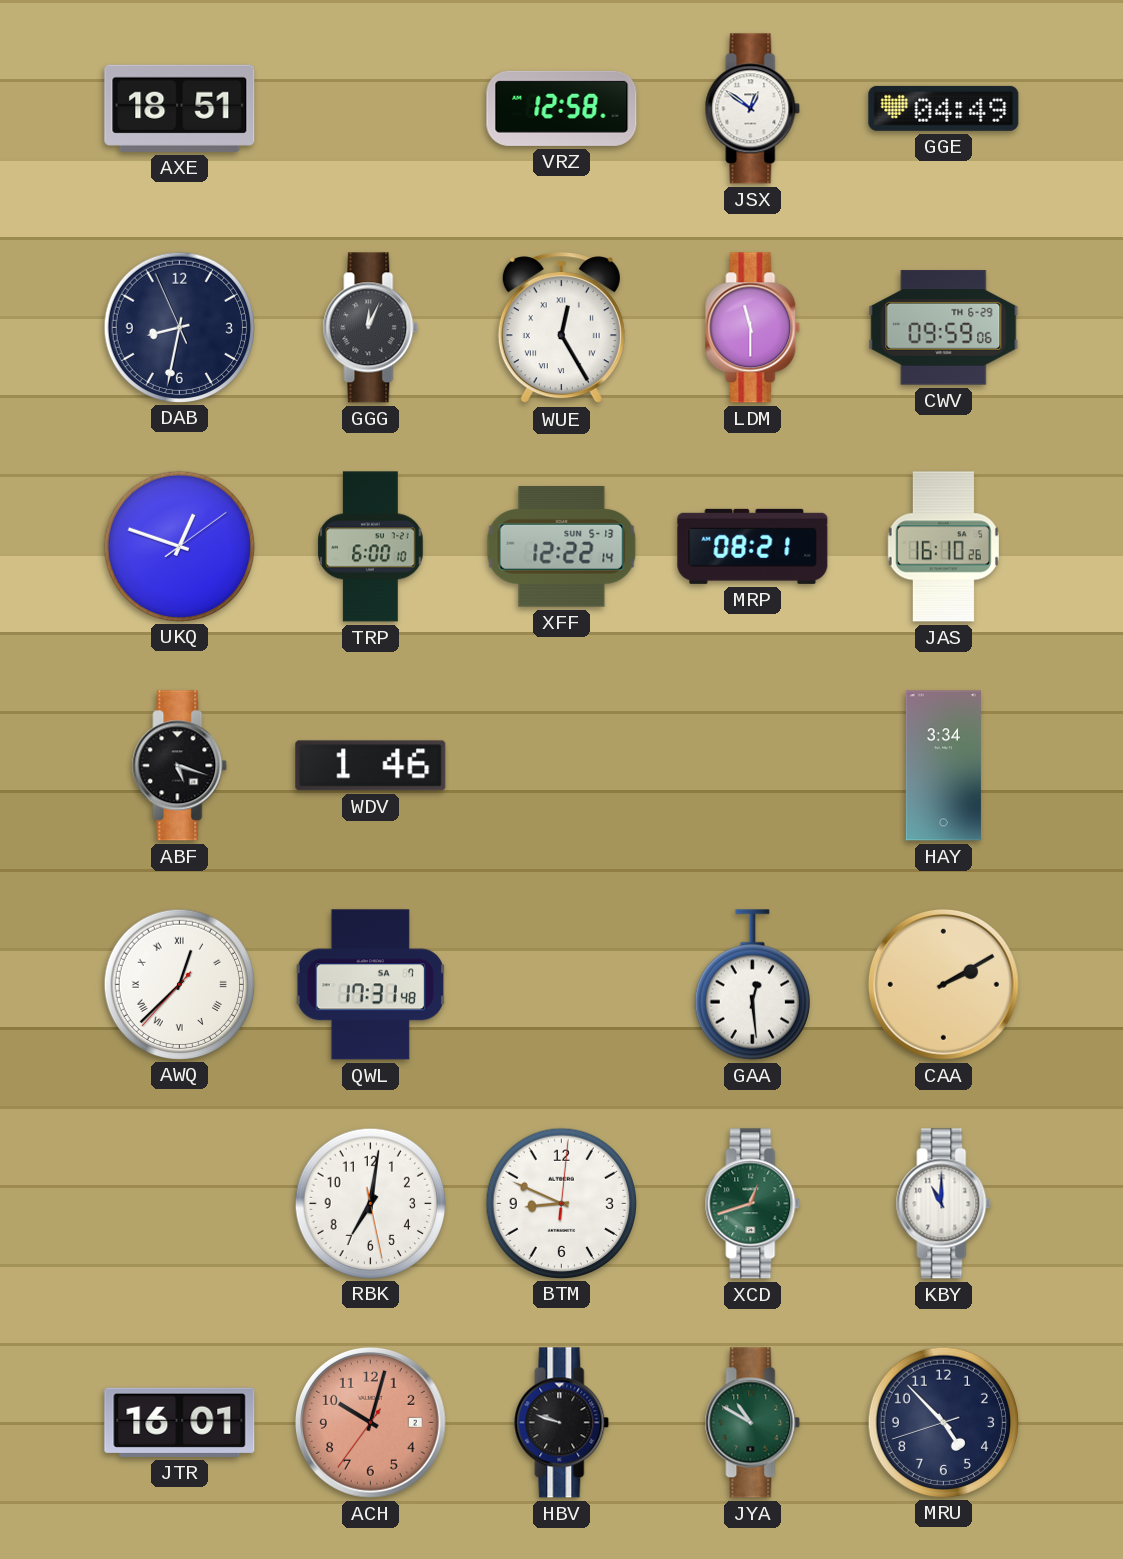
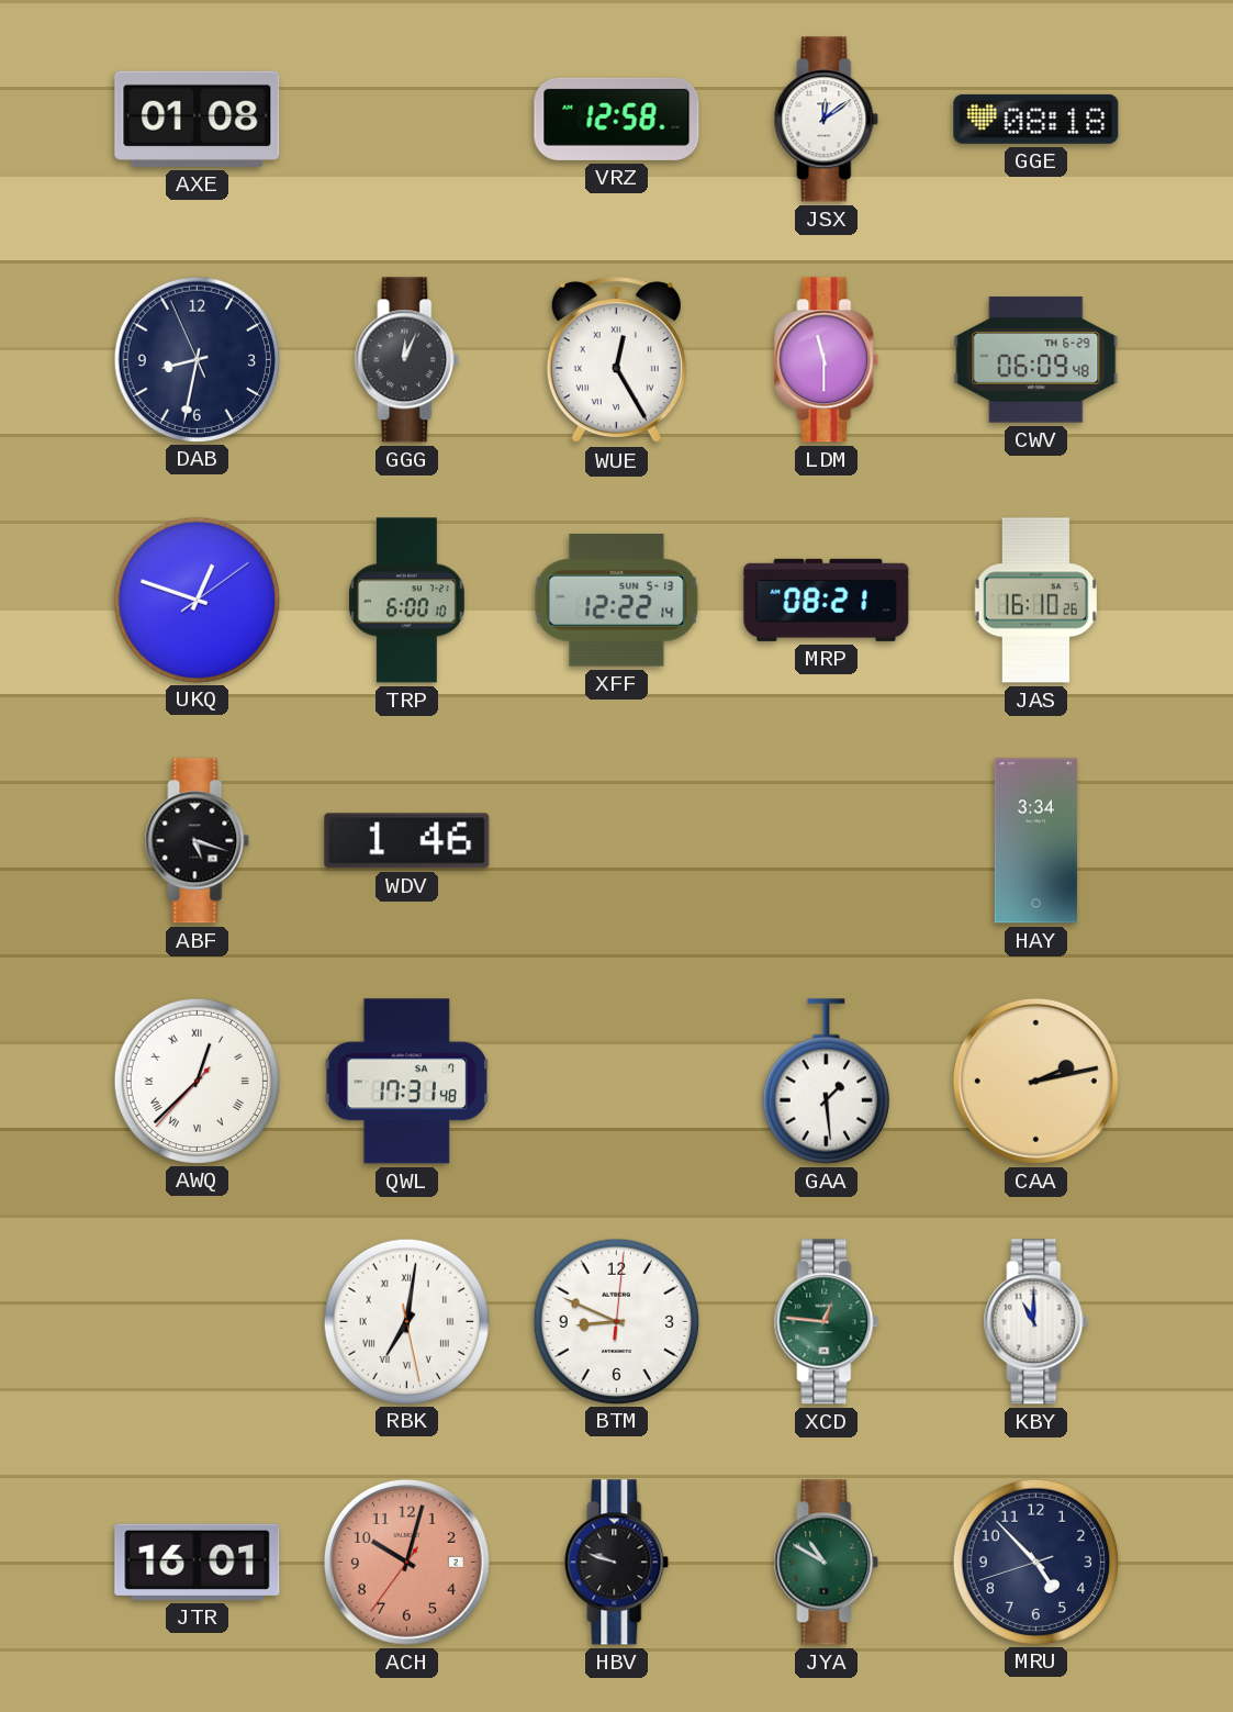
AXE: 18:51 -> 01:08 (198, 119)
JSX: 12:51 -> 12:09 (827, 120)
GGE: 04:49 -> 08:18 (1036, 119)
CWV: 09:59 -> 06:09 (1036, 360)
GAA: 12:29 -> 1:29 (826, 1082)
CAA: 2:10 -> 2:13 (1035, 1081)
RBK numerals: Arabic -> Roman (406, 1321)
XCD: 12:42 -> 12:46 (827, 1322)
